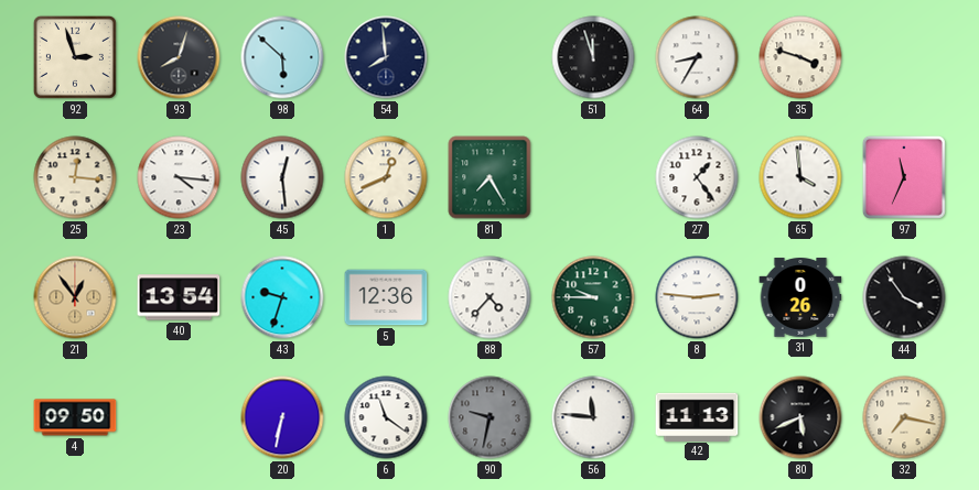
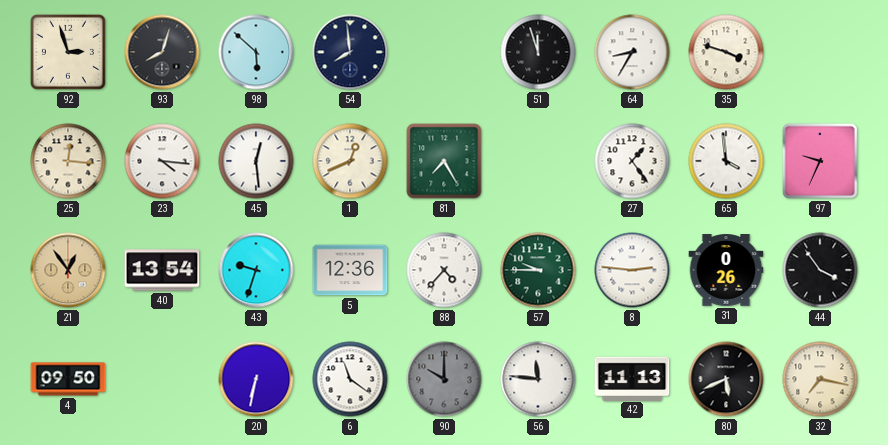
97: 11:34 -> 9:34 (820, 161)
90: 9:32 -> 10:00 (444, 379)
